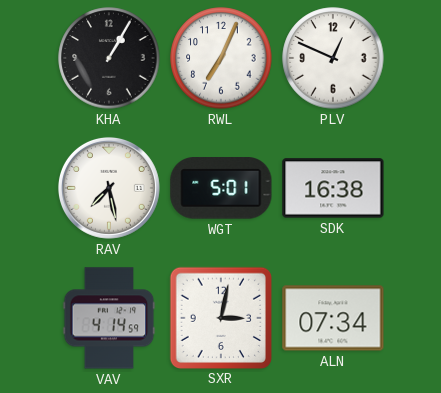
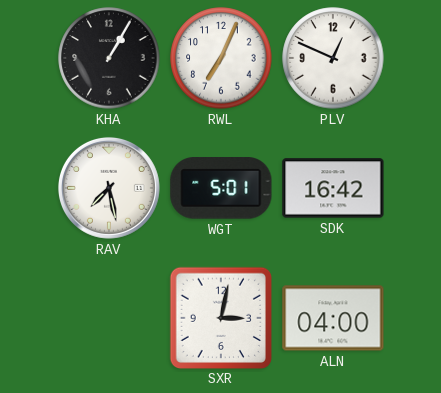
SDK: 16:38 -> 16:42 (333, 188)
VAV: 4:14 -> none (109, 318)
ALN: 07:34 -> 04:00 (333, 318)
